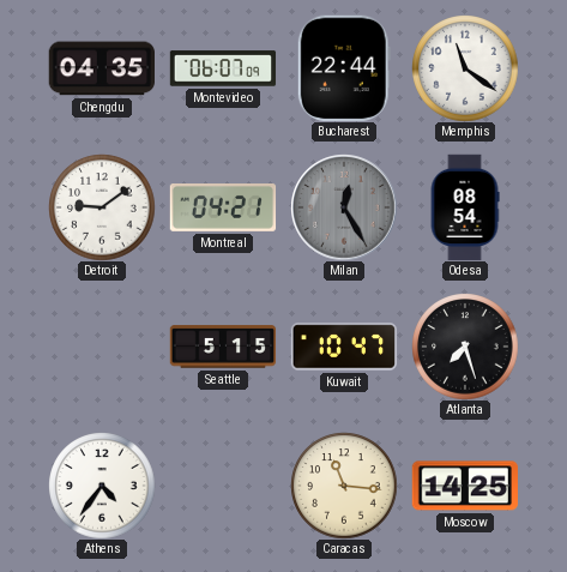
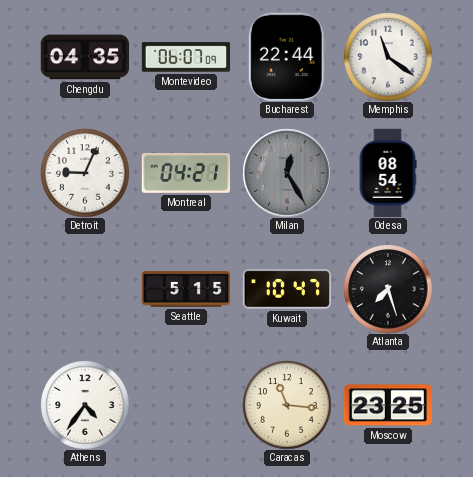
Detroit: 9:09 -> 9:04 (85, 173)
Moscow: 14:25 -> 23:25 (387, 405)
